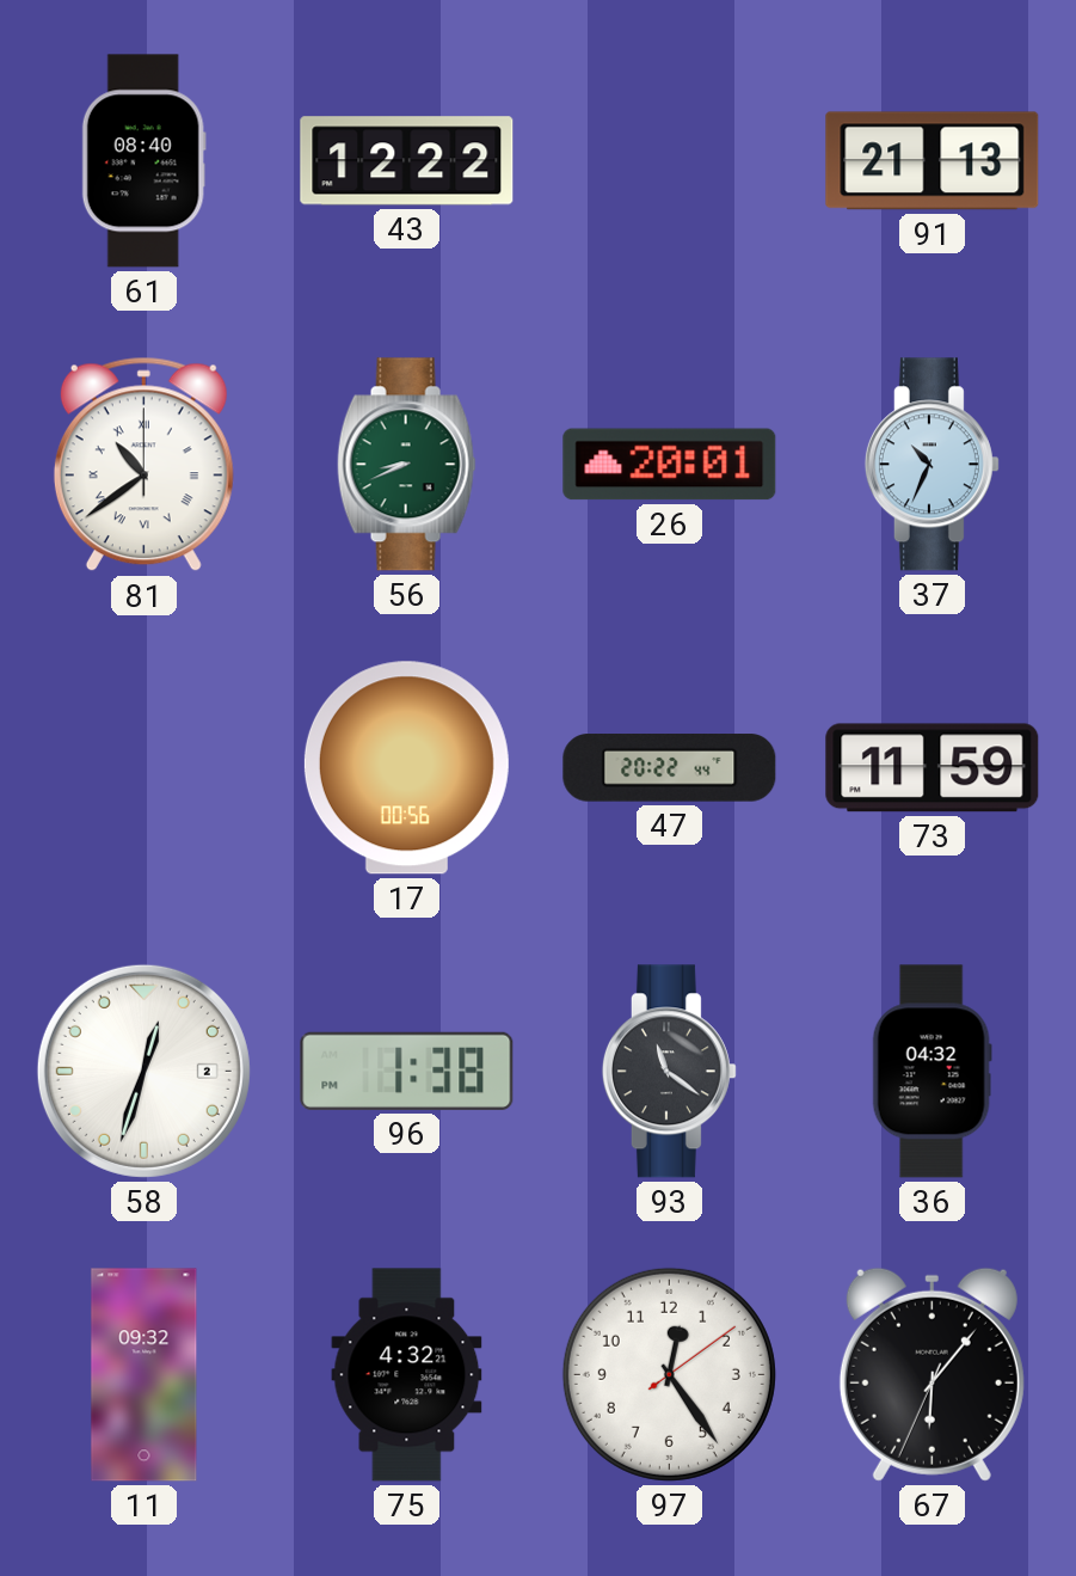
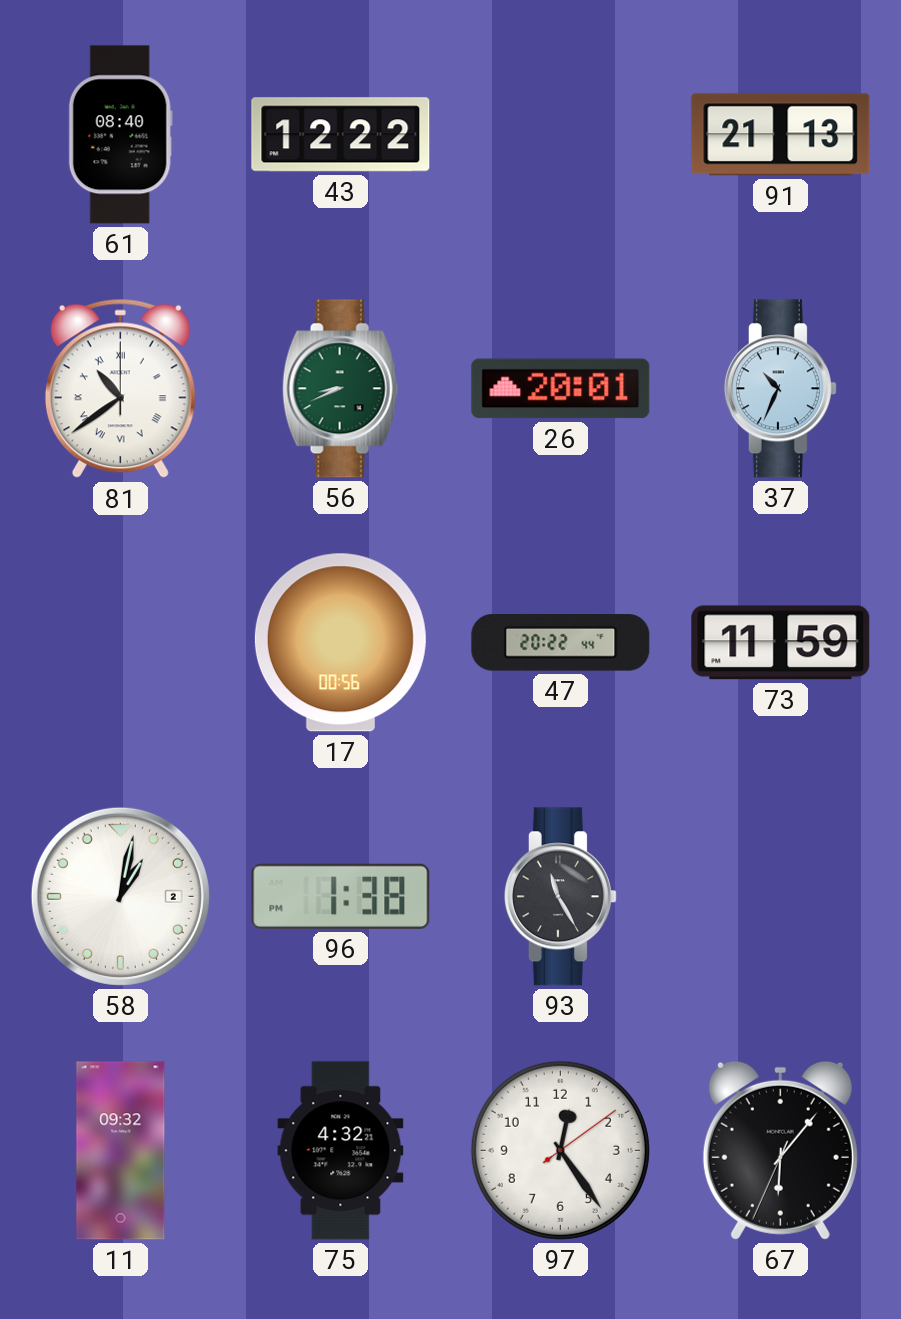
58: 12:33 -> 1:02 (120, 896)
93: 11:21 -> 11:25 (560, 897)
36: 04:32 -> none (931, 1072)
